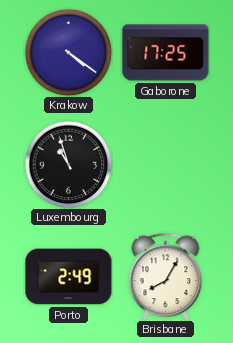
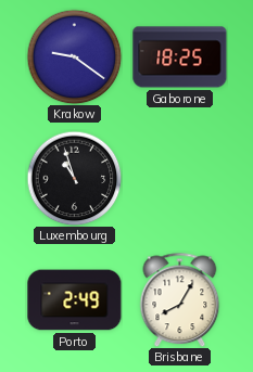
Krakow: 4:21 -> 9:21 (74, 56)
Gaborone: 17:25 -> 18:25 (180, 57)
